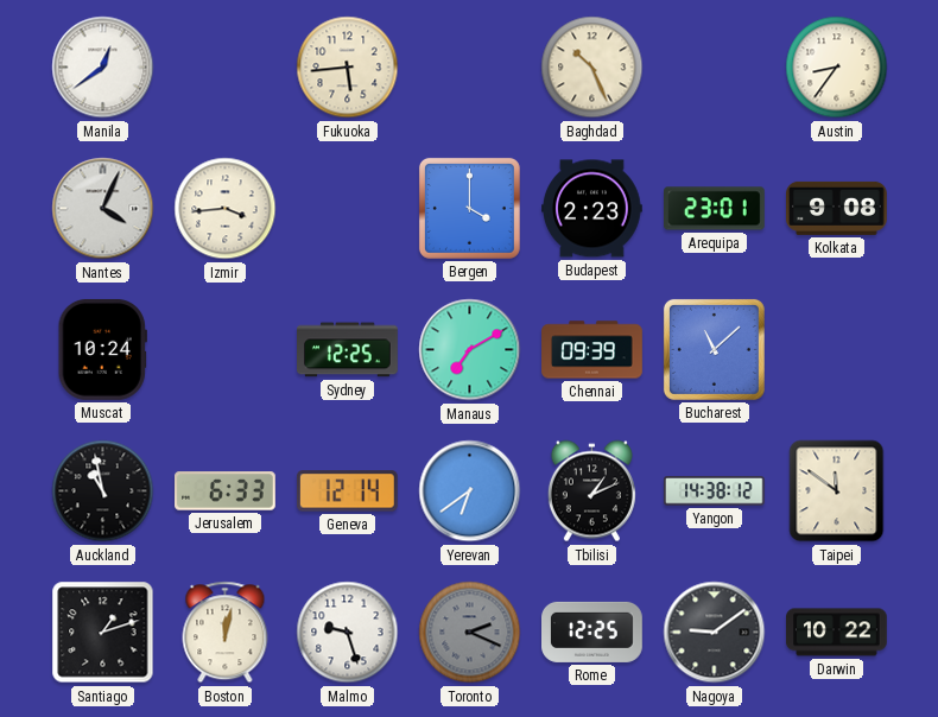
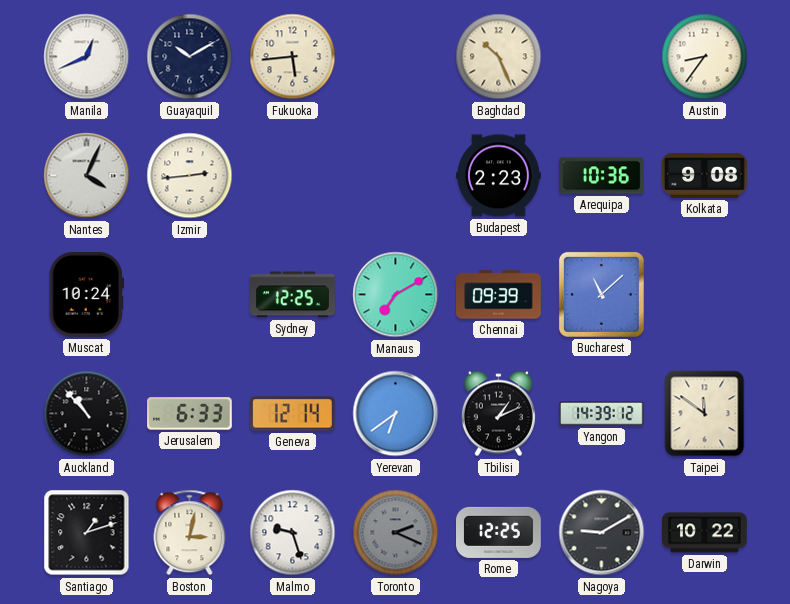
Manila: 12:39 -> 12:41 (87, 57)
Guayaquil: none -> 10:10 (190, 57)
Izmir: 3:44 -> 2:44 (190, 176)
Bergen: 4:00 -> none (469, 208)
Arequipa: 23:01 -> 10:36 (602, 176)
Auckland: 10:58 -> 10:53 (87, 414)
Yangon: 14:38 -> 14:39 (602, 414)
Boston: 12:02 -> 3:02 (190, 533)
Nagoya: 9:09 -> 9:10 (602, 533)
